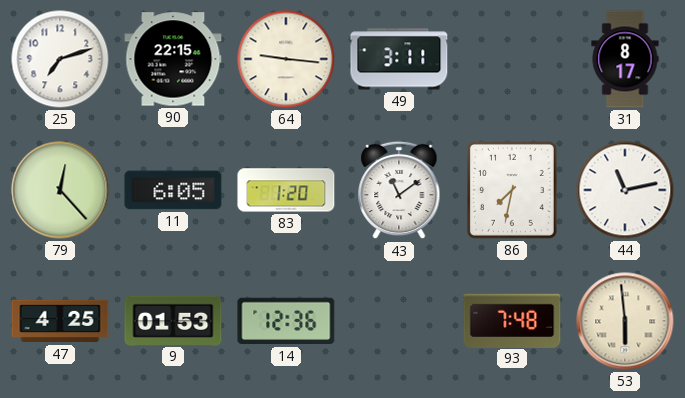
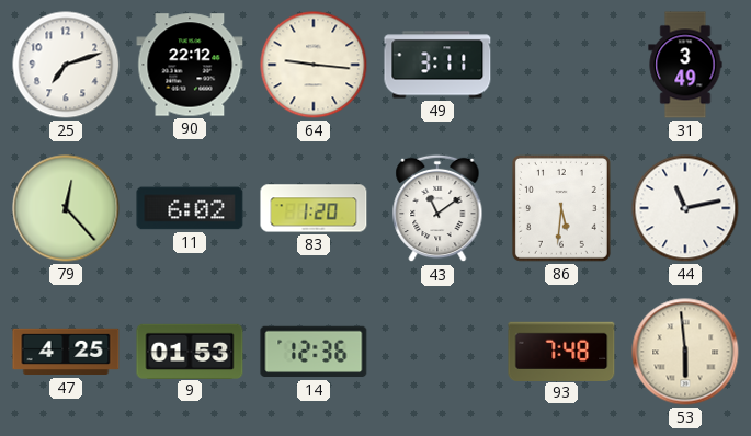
90: 22:15 -> 22:12 (190, 65)
31: 8:17 -> 3:49 (685, 65)
11: 6:05 -> 6:02 (190, 208)
86: 7:32 -> 5:31 (561, 208)
